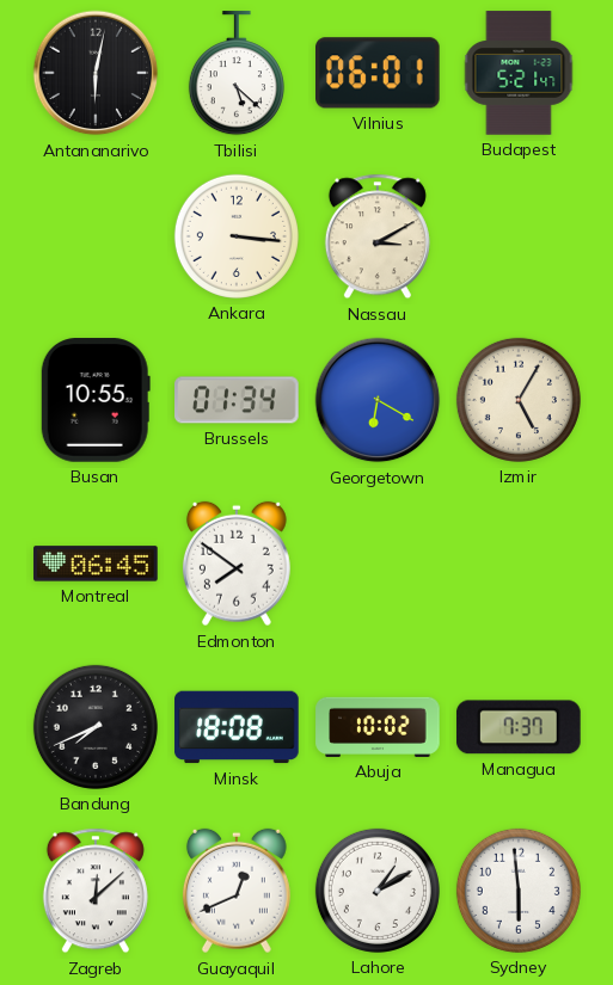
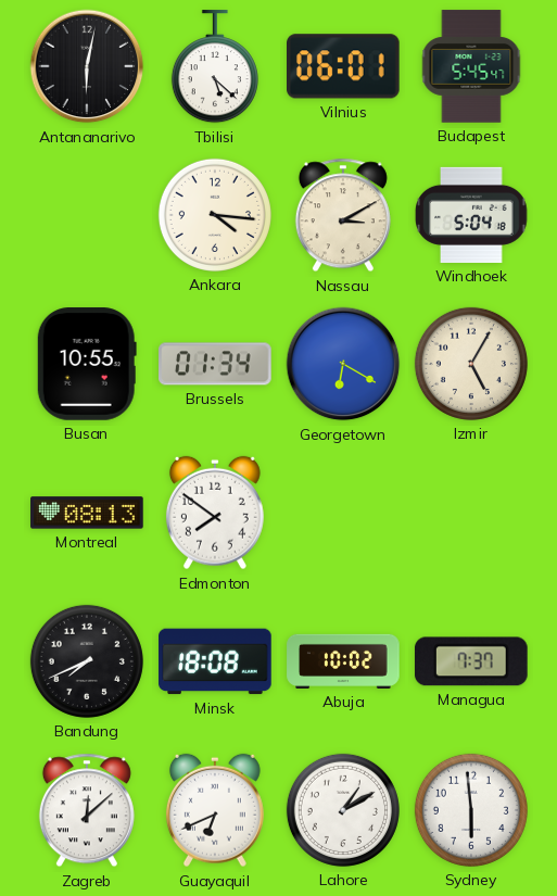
Budapest: 5:21 -> 5:45 (471, 66)
Ankara: 3:16 -> 4:16 (215, 215)
Windhoek: none -> 5:04 (471, 215)
Montreal: 06:45 -> 08:13 (87, 513)
Guayaquil: 12:41 -> 6:41 (215, 810)
